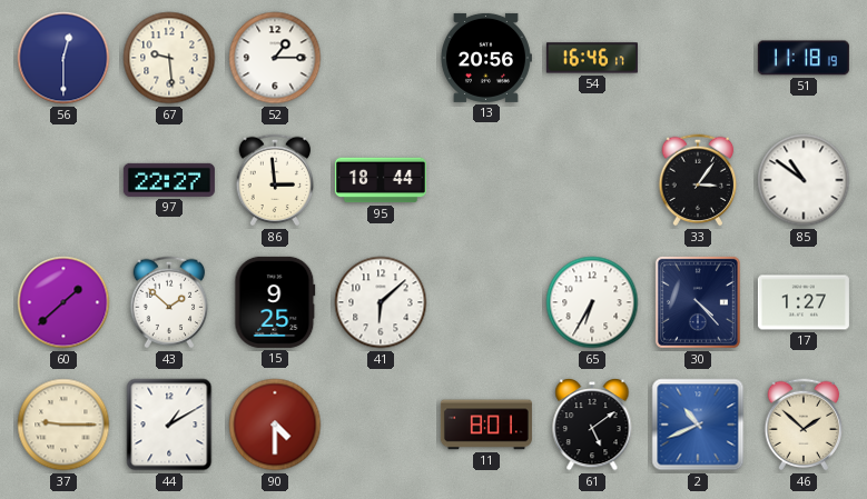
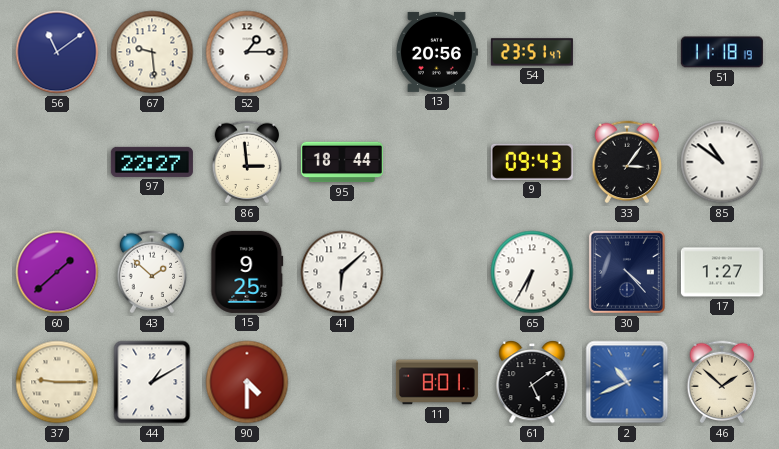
56: 12:30 -> 11:09 (57, 52)
54: 16:46 -> 23:51 (532, 52)
9: none -> 09:43 (532, 162)
